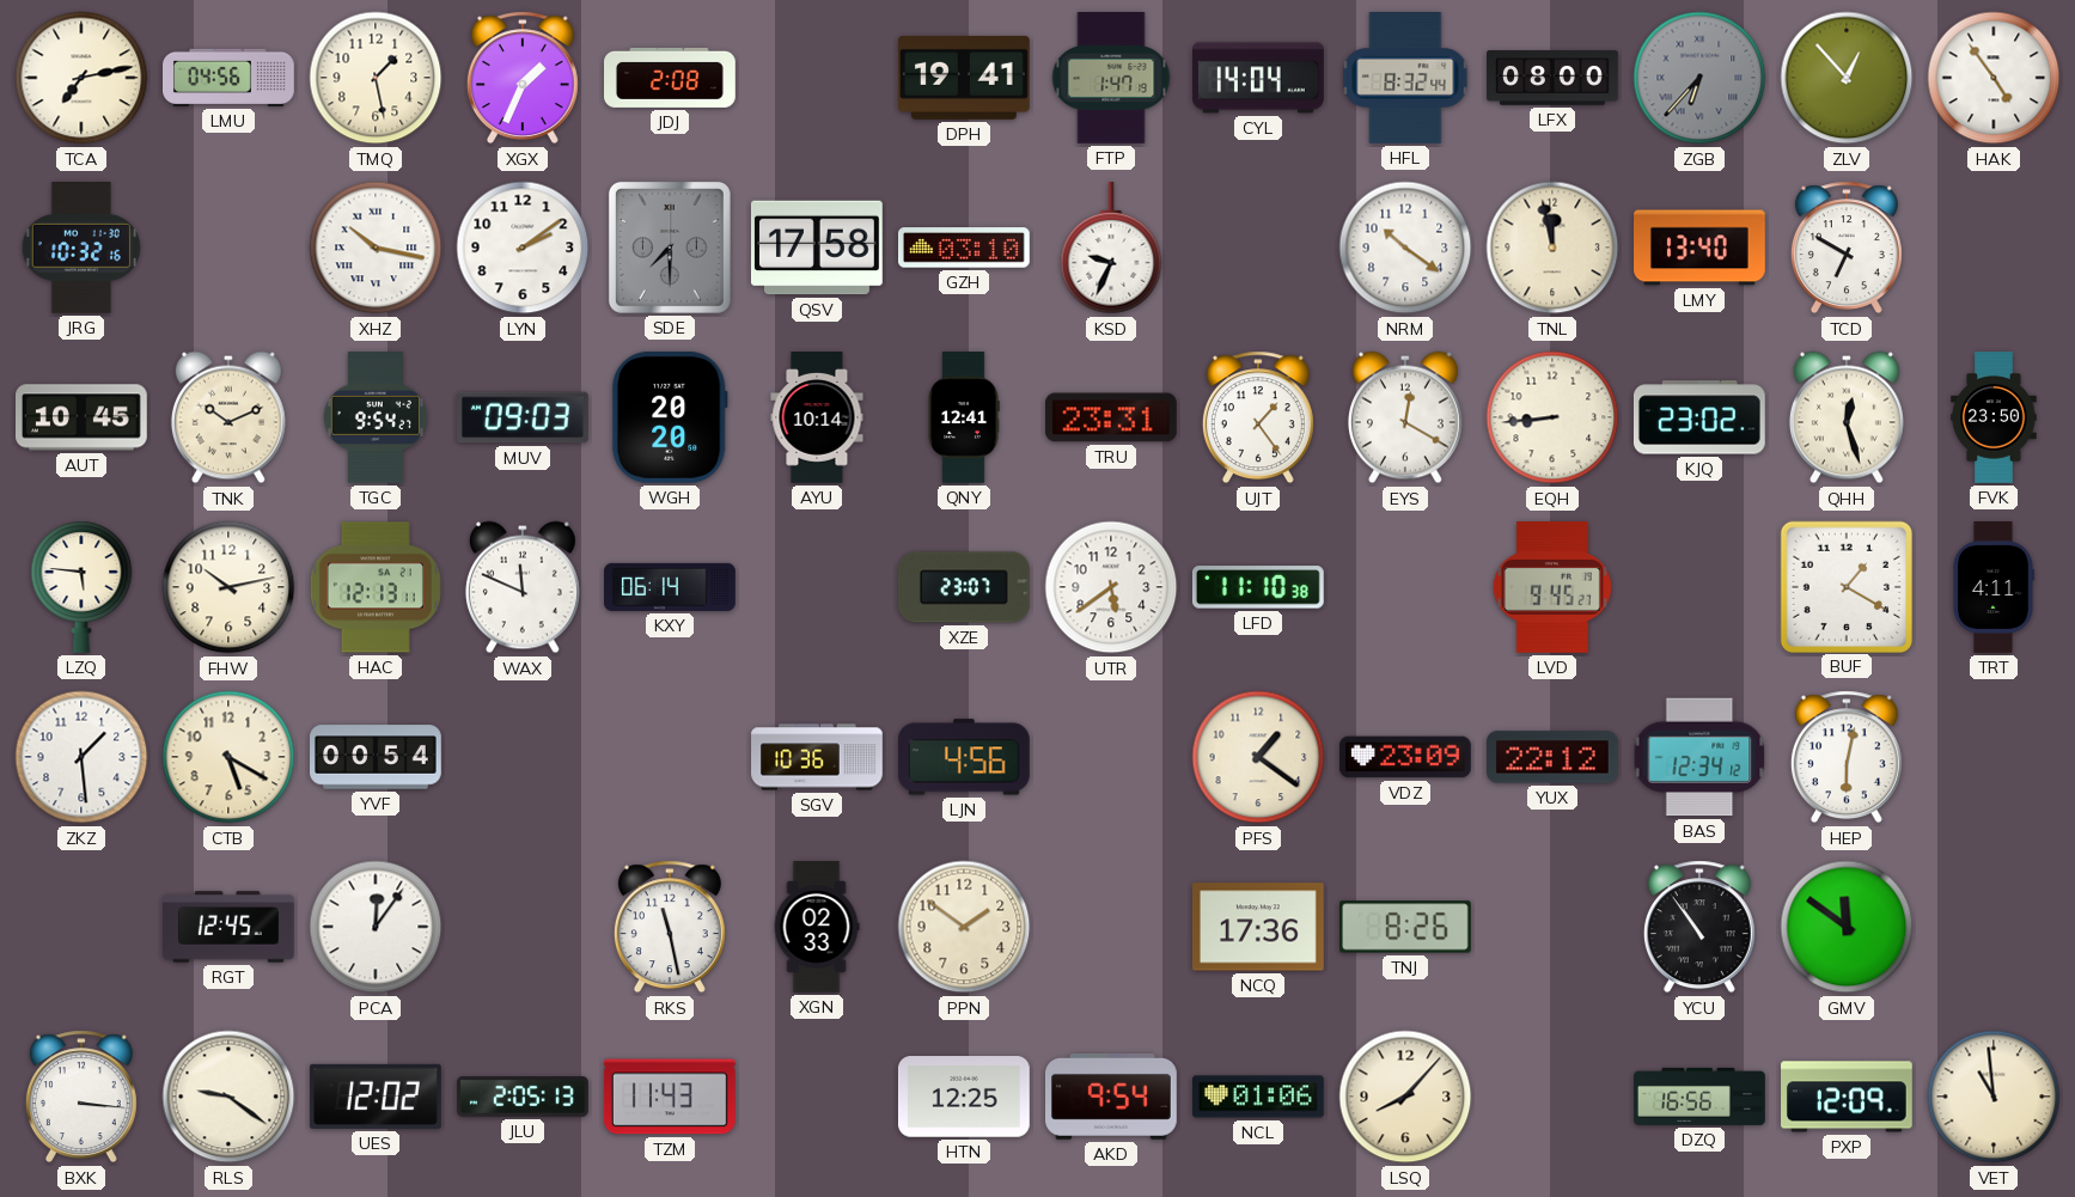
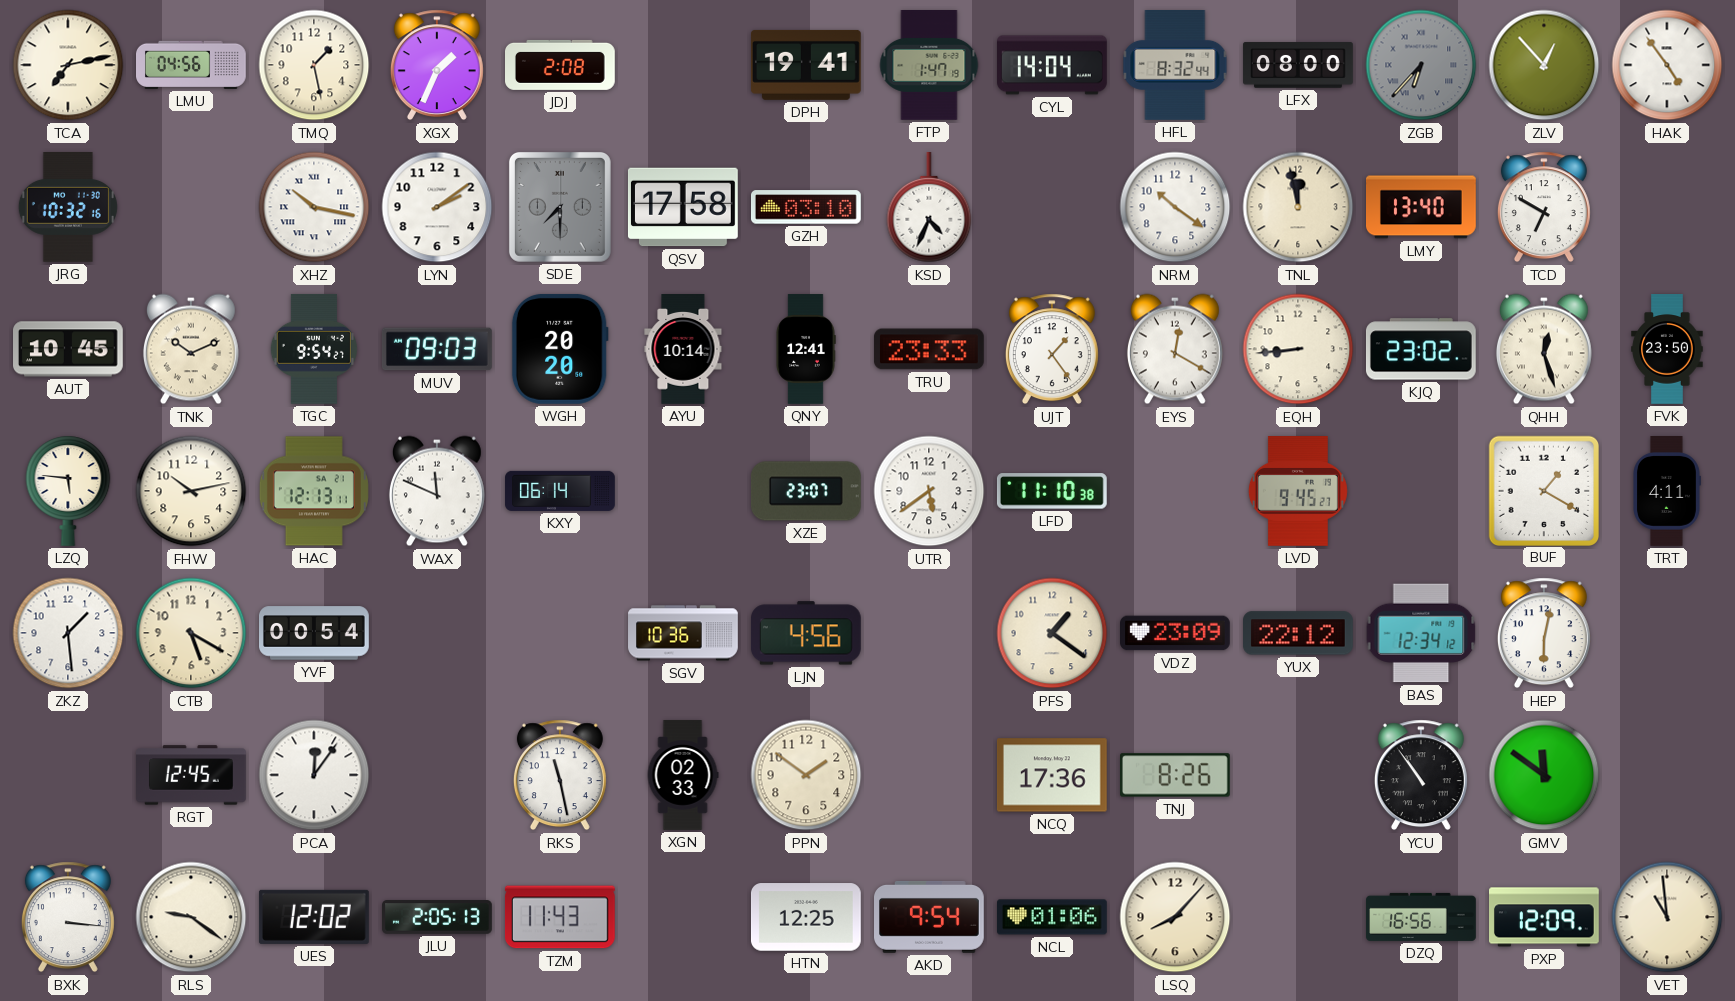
KSD: 9:34 -> 4:34 (929, 208)
TRU: 23:31 -> 23:33 (929, 349)
